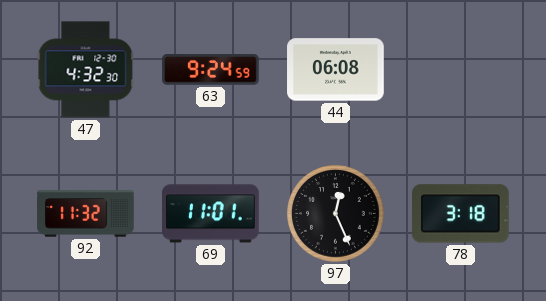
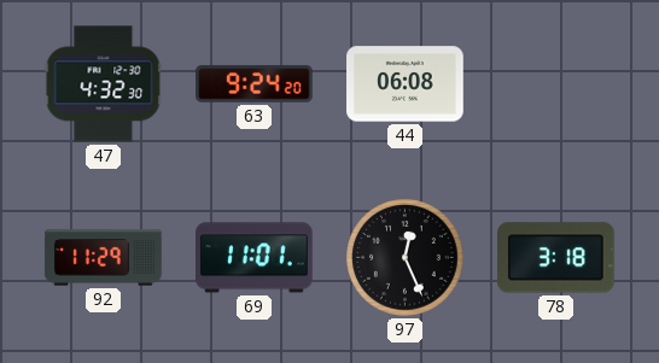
63: 9:24:59 -> 9:24:20 (255, 84)
92: 11:32 -> 11:29 (104, 258)
